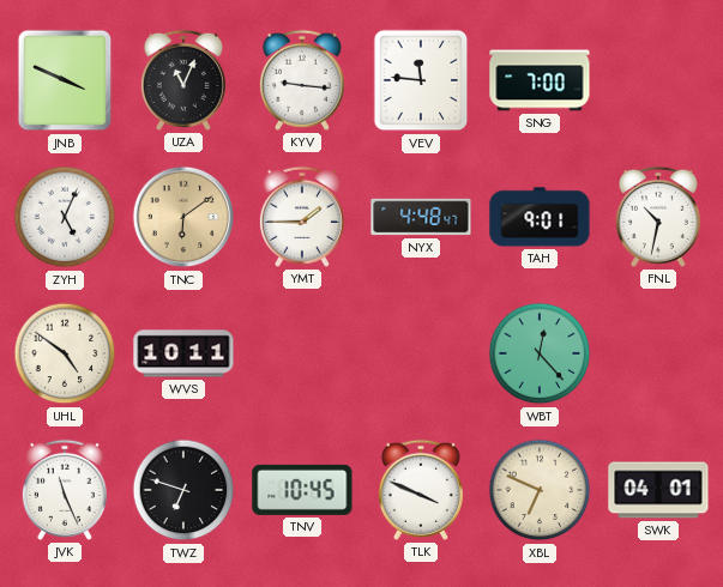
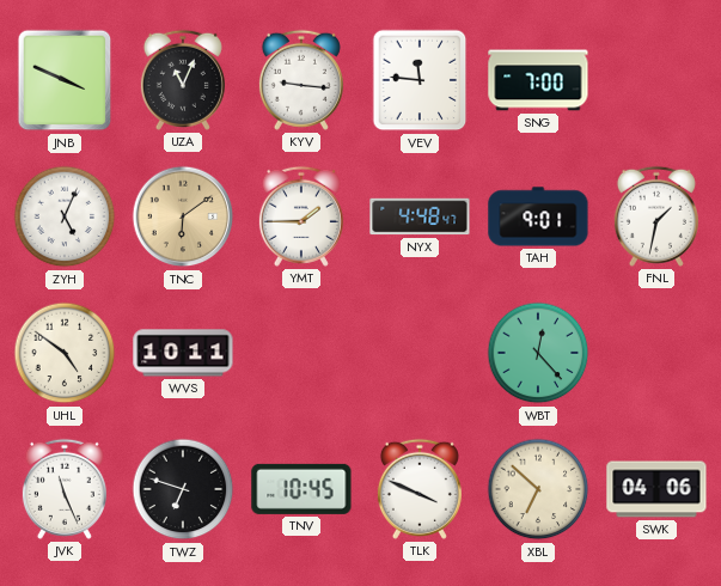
FNL: 10:32 -> 1:32 (656, 216)
XBL: 6:49 -> 6:52 (538, 489)
SWK: 04:01 -> 04:06 (656, 489)
